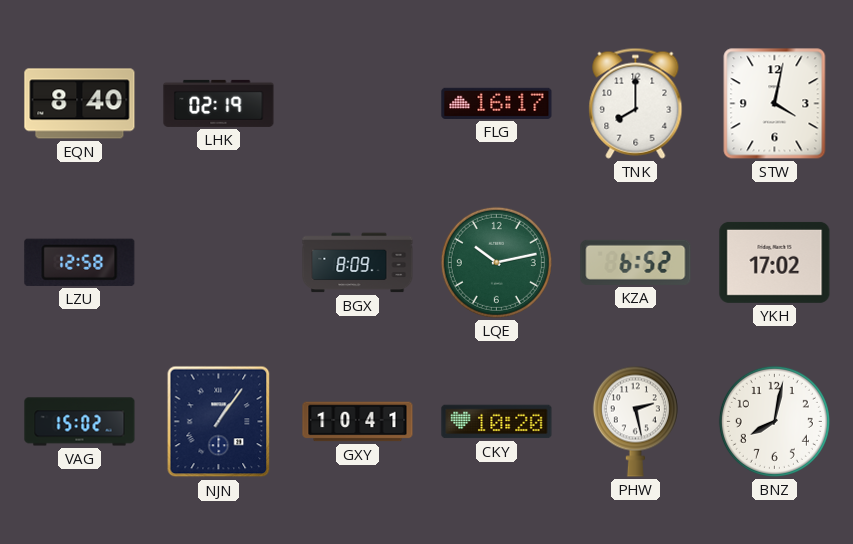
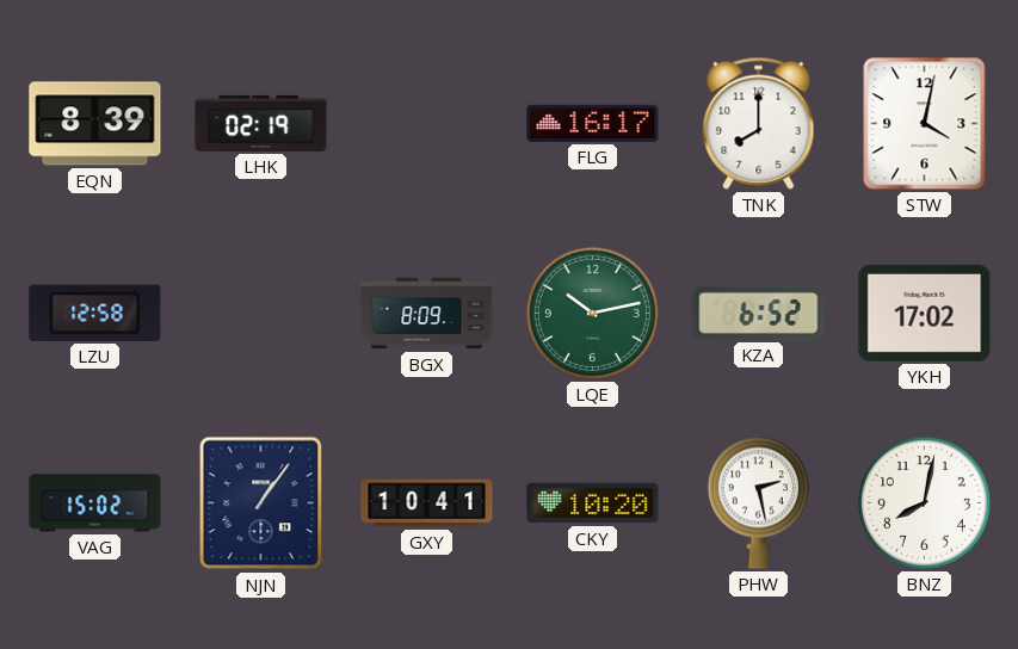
EQN: 8:40 -> 8:39 (95, 124)
